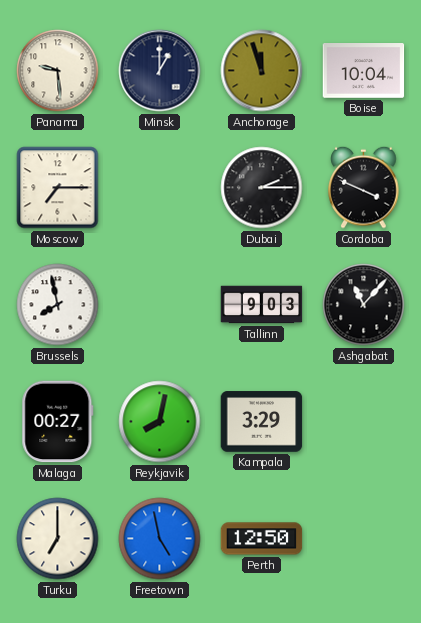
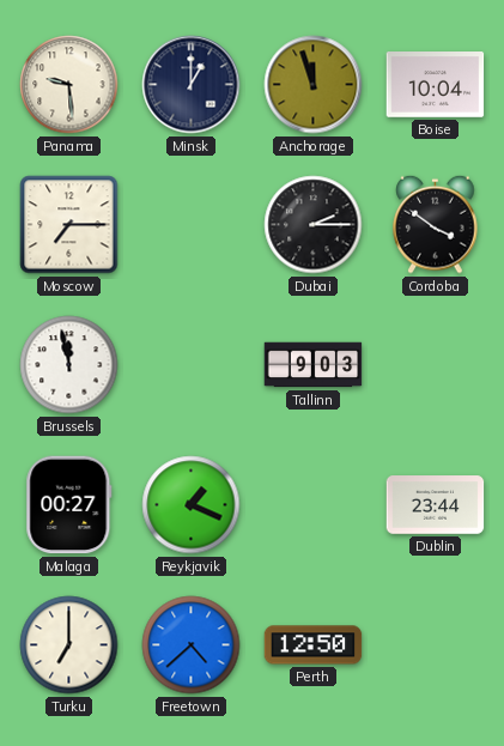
Cordoba: 3:49 -> 3:51 (436, 224)
Brussels: 7:58 -> 11:58 (69, 365)
Ashgabat: 11:07 -> none (364, 305)
Reykjavik: 8:02 -> 1:19 (192, 505)
Kampala: 3:29 -> none (262, 422)
Dublin: none -> 23:44 (436, 505)
Freetown: 4:58 -> 4:38 (192, 645)
